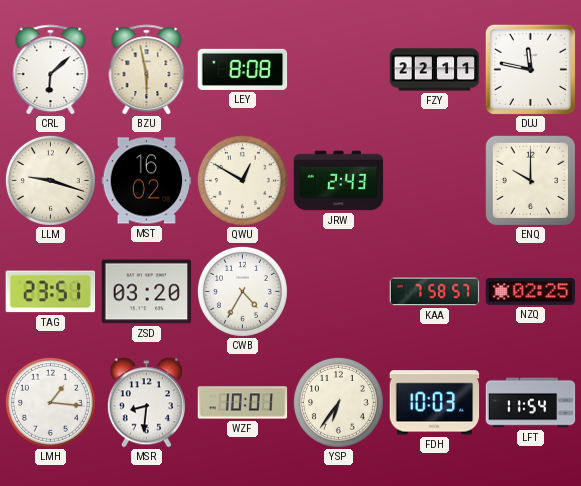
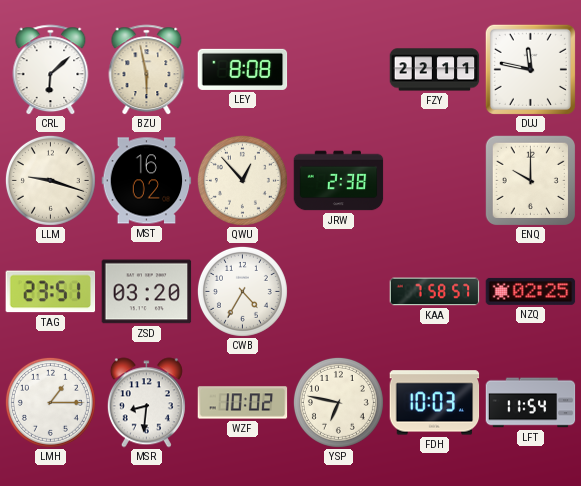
QWU: 12:50 -> 12:53 (242, 180)
JRW: 2:43 -> 2:38 (339, 181)
LMH: 1:16 -> 1:15 (50, 402)
WZF: 10:01 -> 10:02 (243, 403)
YSP: 6:36 -> 6:47 (338, 402)
